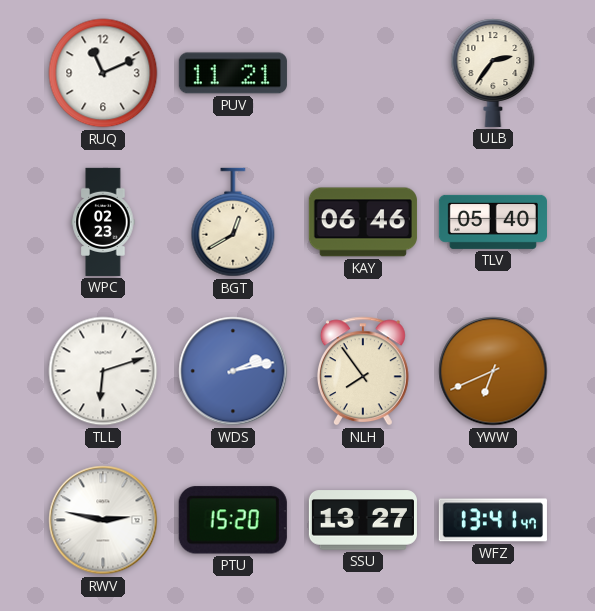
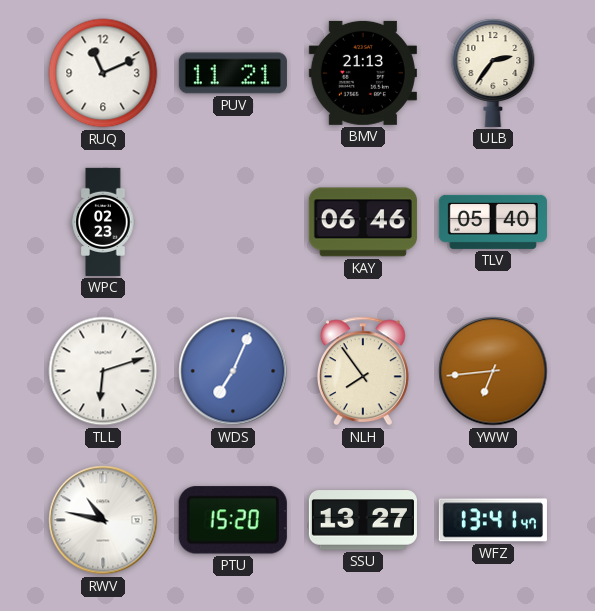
BMV: none -> 21:13 (363, 73)
BGT: 12:40 -> none (233, 222)
WDS: 2:13 -> 7:04 (233, 371)
YWW: 6:41 -> 6:44 (493, 371)
RWV: 2:47 -> 10:47 (103, 520)
